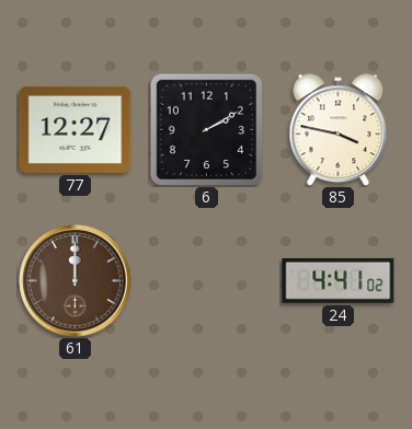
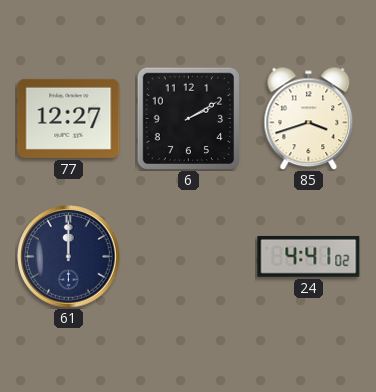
85: 3:47 -> 3:42 (309, 118)
61 dial: brown -> navy (69, 257)
